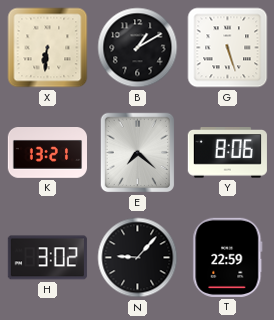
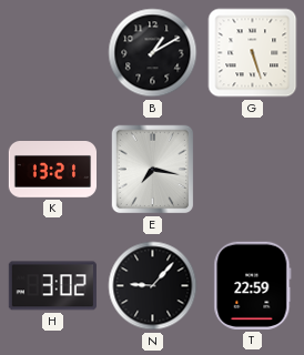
X: 6:31 -> none (48, 48)
E: 7:22 -> 7:17 (153, 170)
Y: 8:06 -> none (227, 153)
